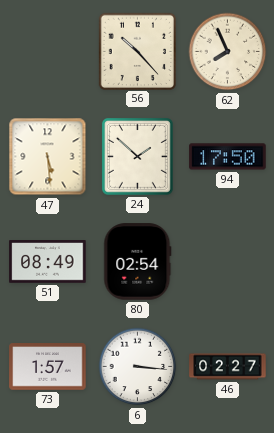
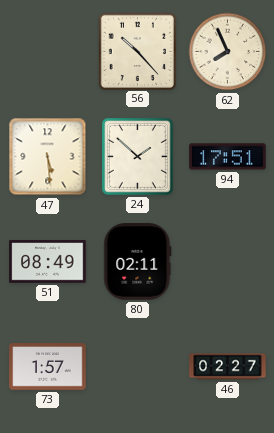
94: 17:50 -> 17:51 (228, 157)
80: 02:54 -> 02:11 (138, 262)
6: 3:16 -> none (138, 367)
